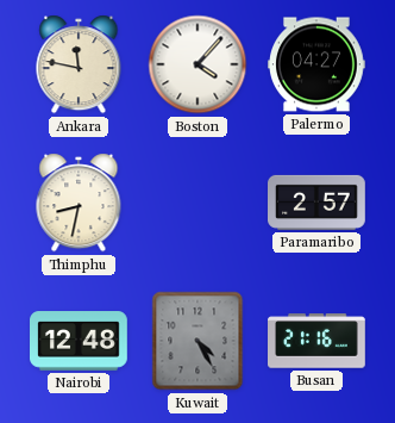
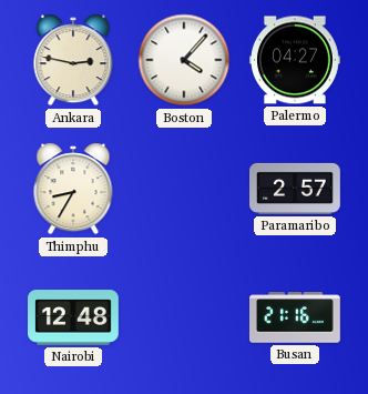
Ankara: 11:47 -> 2:47 (73, 60)
Thimphu: 8:32 -> 8:35 (73, 189)
Kuwait: 4:25 -> none (197, 341)
